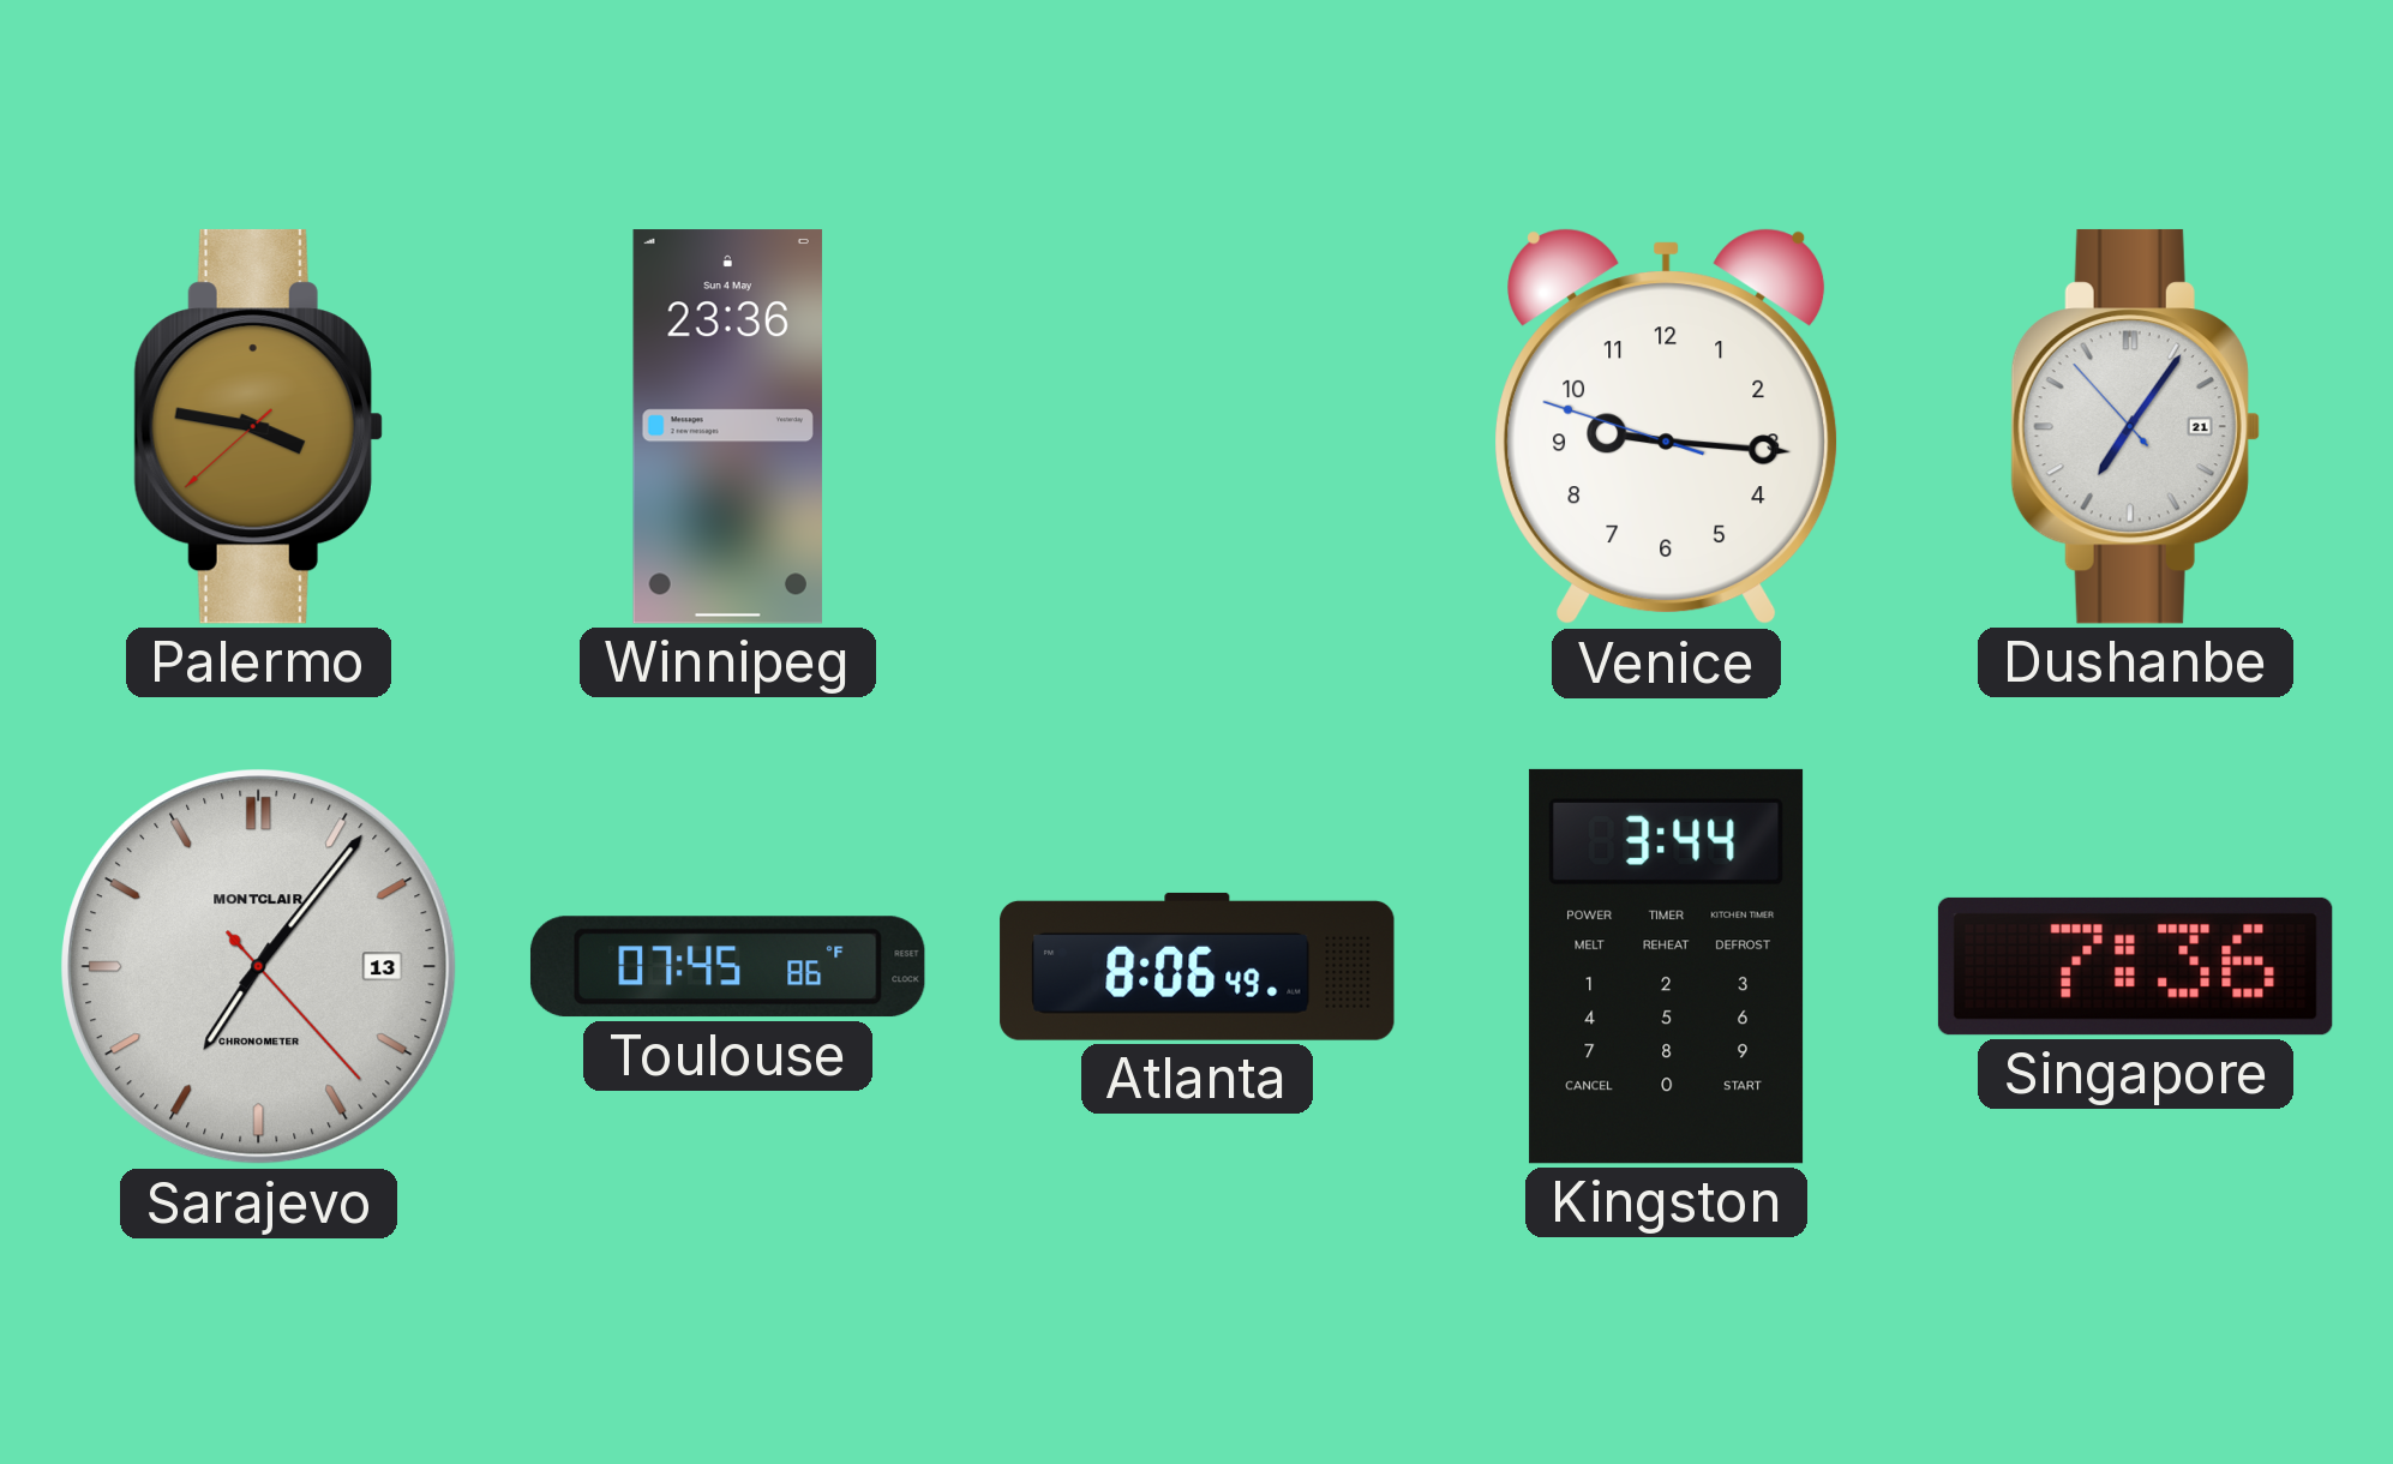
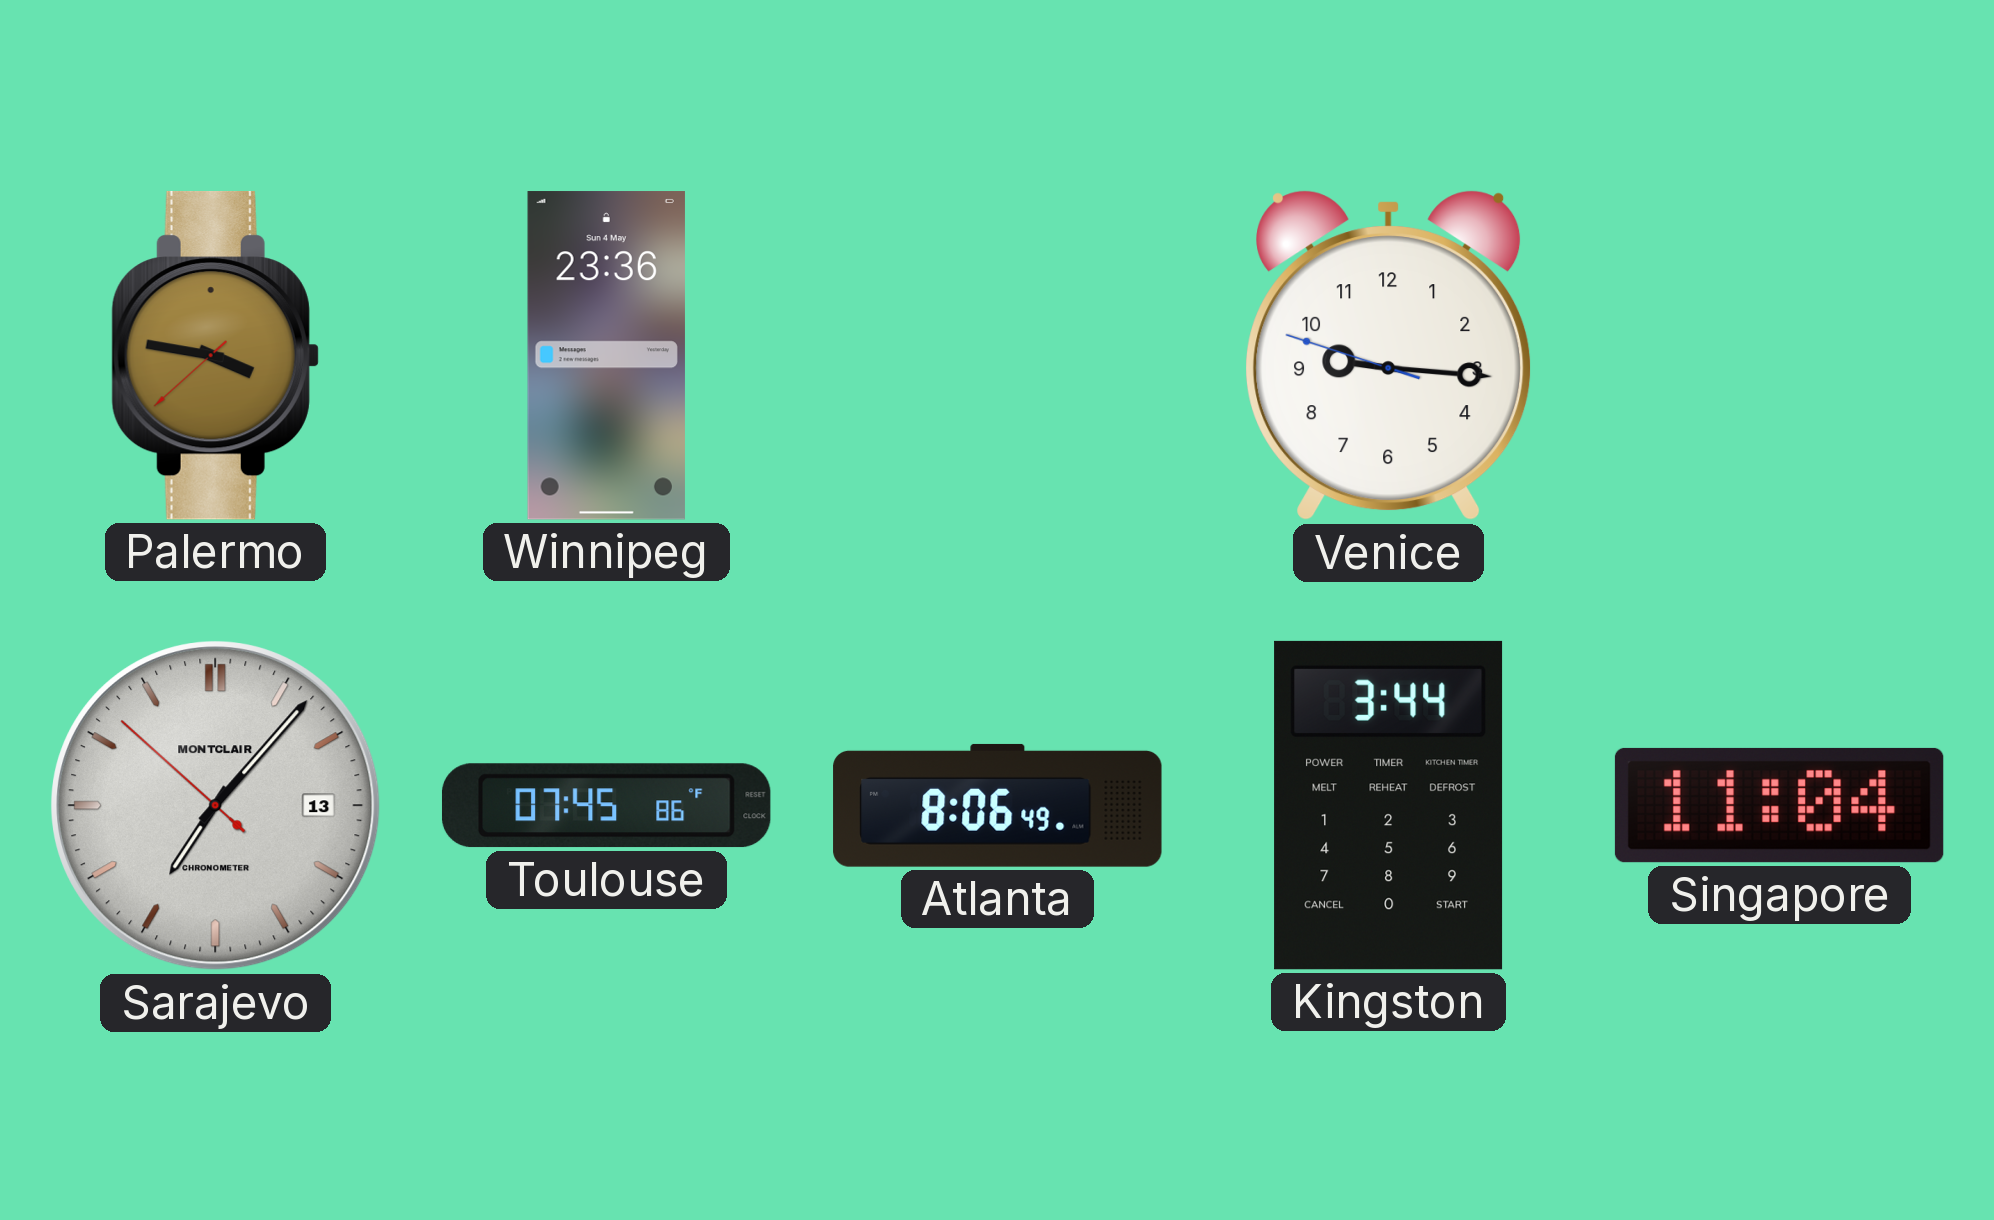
Dushanbe: 7:05 -> none (2135, 426)
Sarajevo: 7:06:23 -> 7:06:52 (216, 806)
Singapore: 7:36 -> 11:04 (1779, 805)
